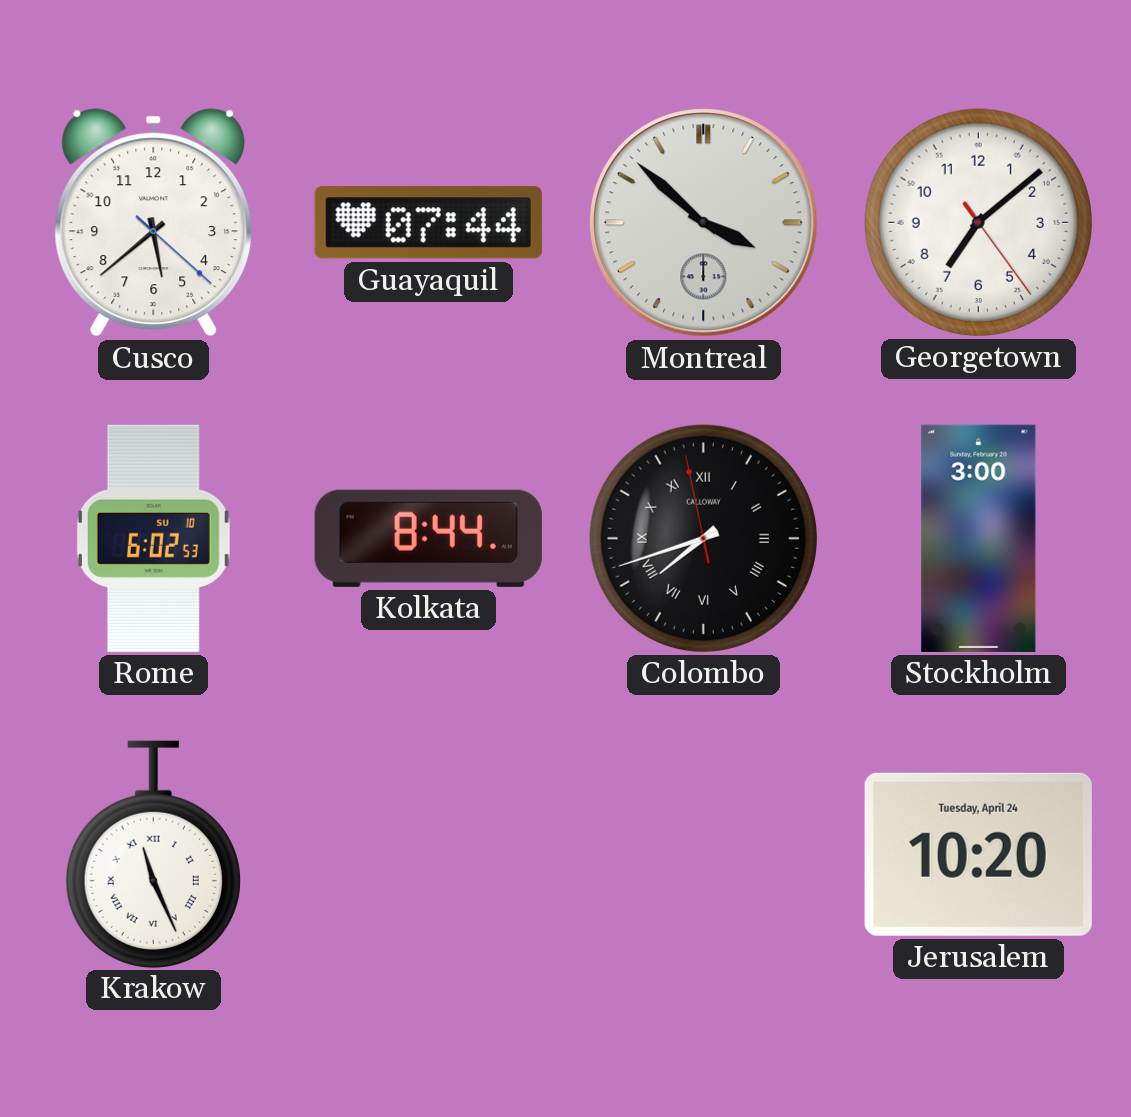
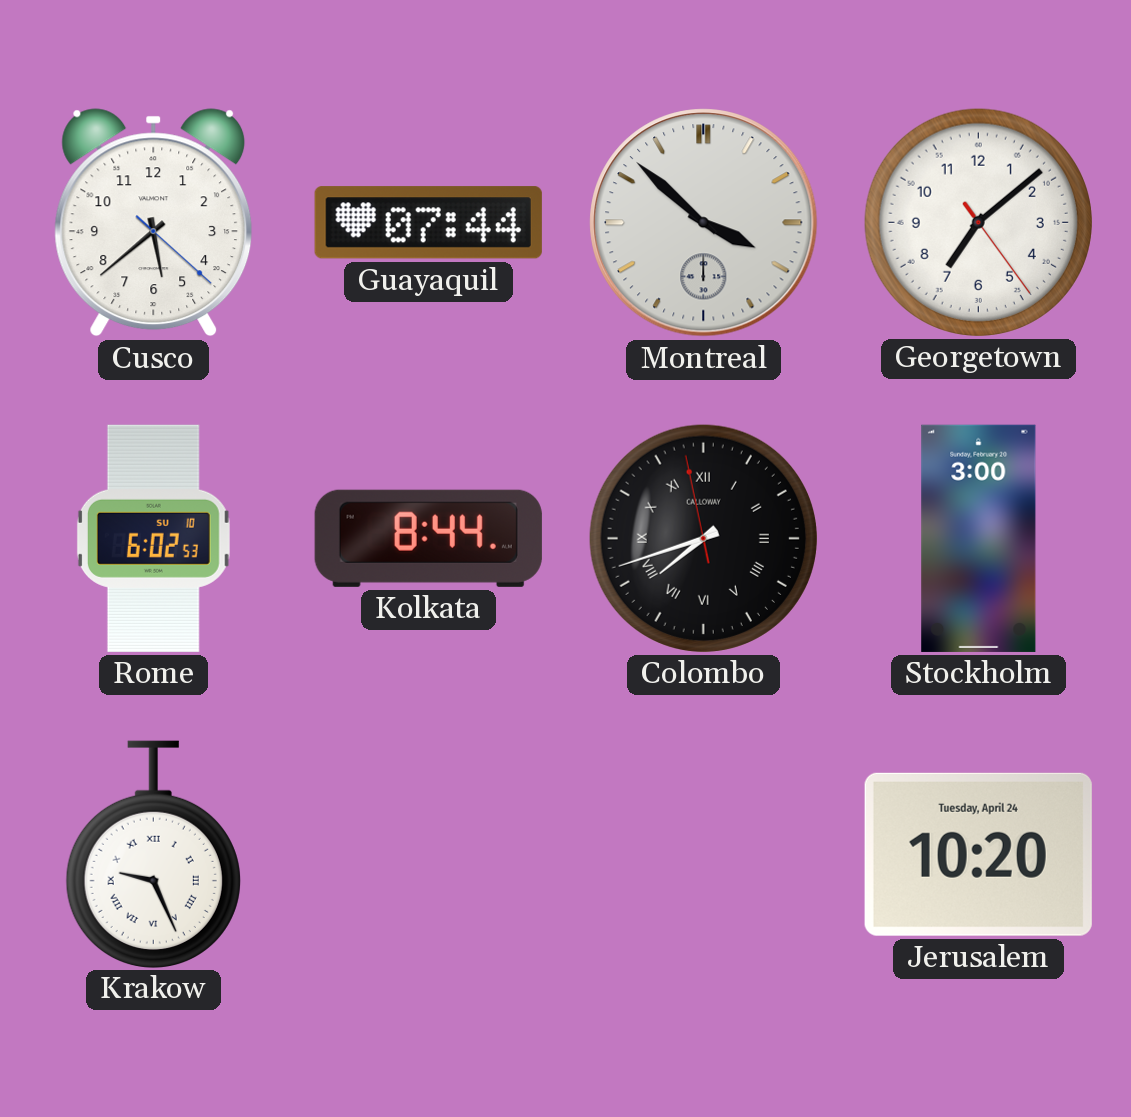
Krakow: 11:26 -> 9:26 (153, 854)
